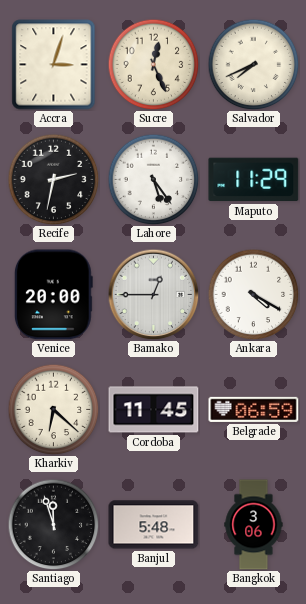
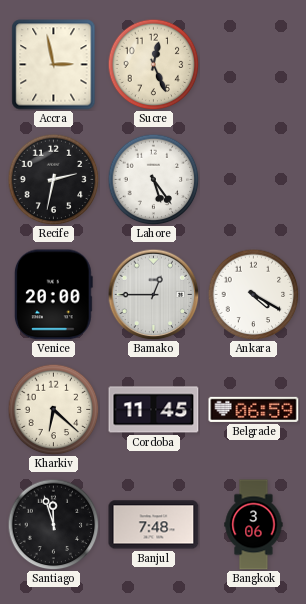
Accra: 3:03 -> 2:58 (54, 65)
Salvador: 7:41 -> none (253, 64)
Maputo: 11:29 -> none (254, 180)
Banjul: 5:48 -> 7:48 (154, 525)
